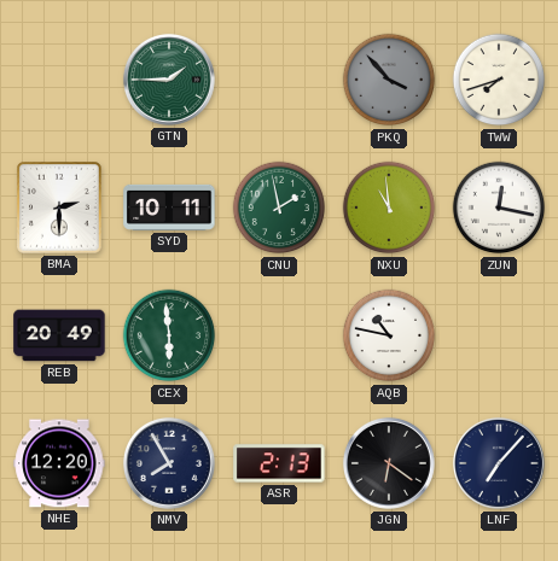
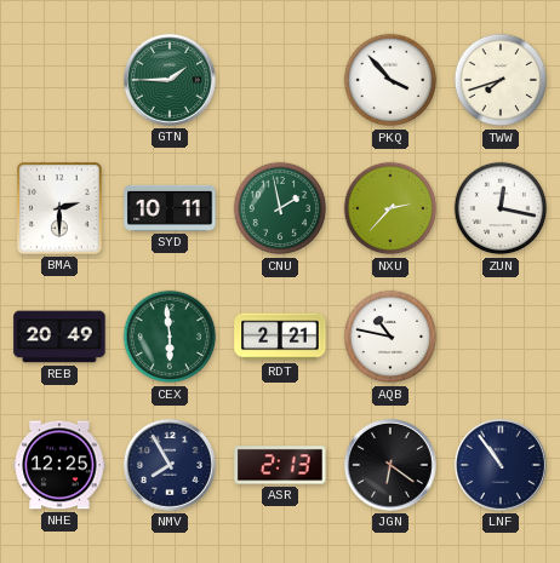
PKQ dial: grey -> white (390, 80)
NXU: 10:59 -> 2:37 (390, 208)
RDT: none -> 2:21 (280, 337)
NHE: 12:20 -> 12:25 (59, 465)
LNF: 7:07 -> 10:54 (501, 465)
